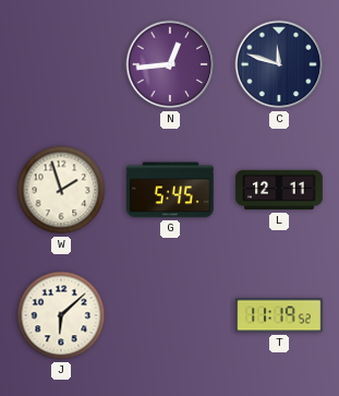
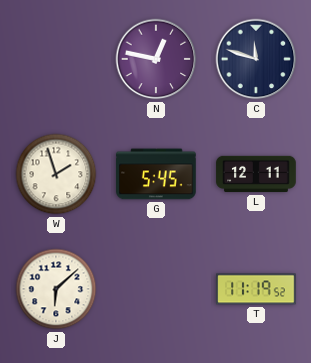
N: 12:44 -> 12:47 (156, 59)
